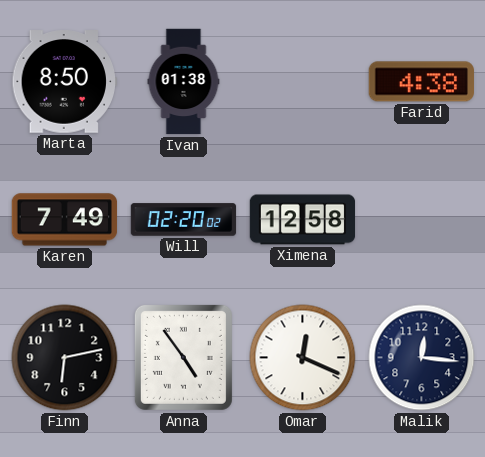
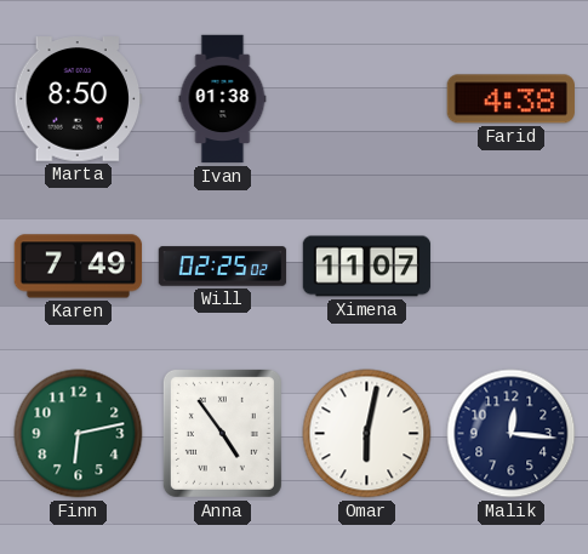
Will: 02:20 -> 02:25 (223, 267)
Ximena: 12:58 -> 11:07 (367, 267)
Finn dial: black -> green (79, 434)
Omar: 12:19 -> 6:02 (367, 434)
